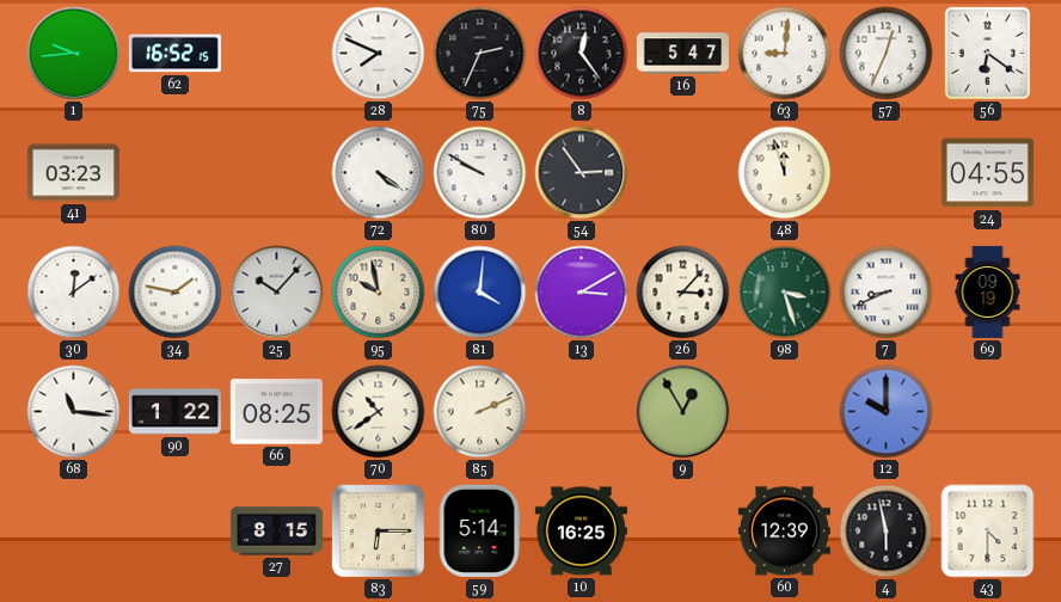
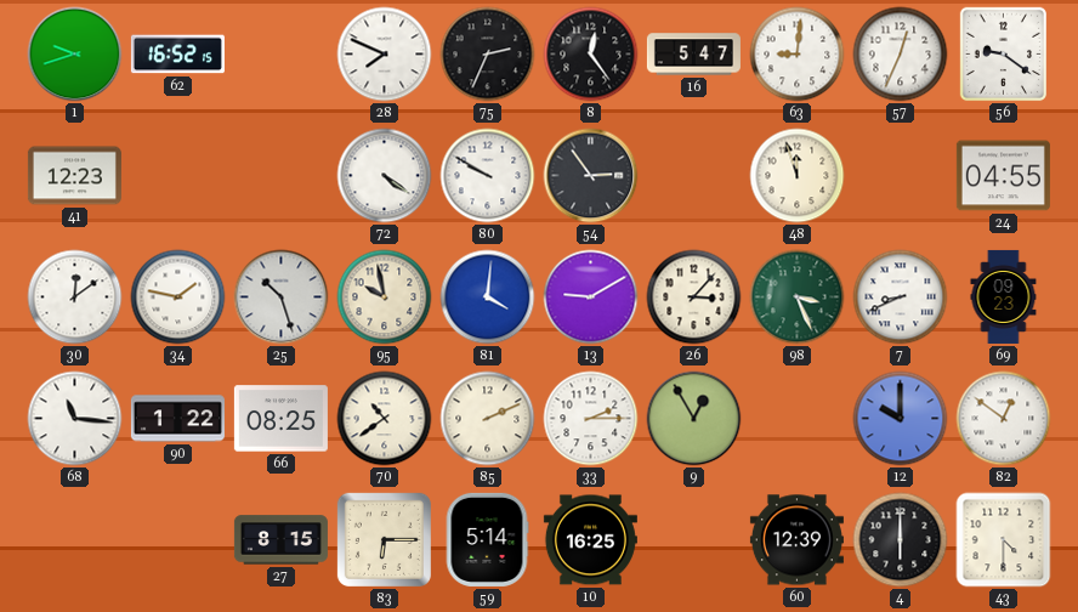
1: 9:44 -> 9:42 (75, 55)
56: 6:21 -> 9:21 (1003, 55)
41: 03:23 -> 12:23 (74, 176)
25: 10:07 -> 10:27 (282, 297)
13: 3:10 -> 9:10 (591, 297)
98: 3:27 -> 3:26 (798, 297)
69: 09:19 -> 09:23 (1004, 296)
33: none -> 2:15 (591, 419)
82: none -> 12:51 (1004, 419)
4: 5:58 -> 6:00 (901, 540)
